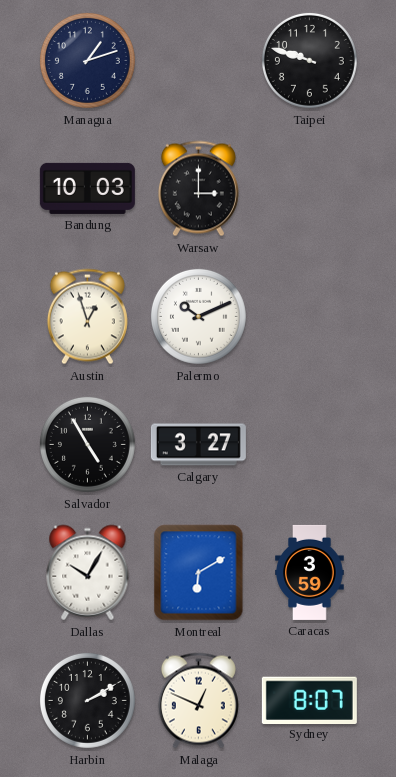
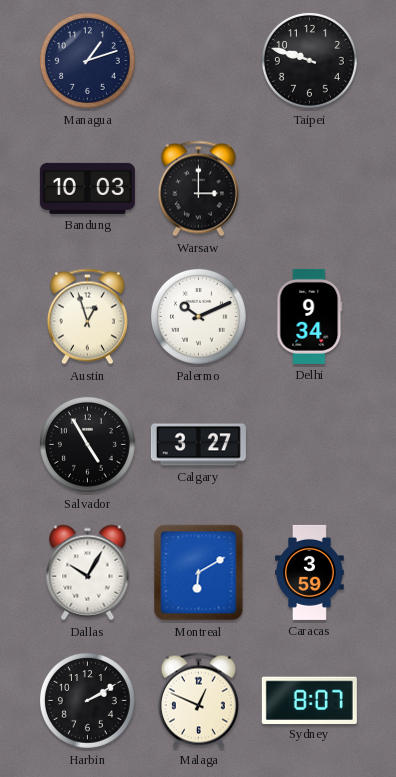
Delhi: none -> 9:34 (310, 316)
